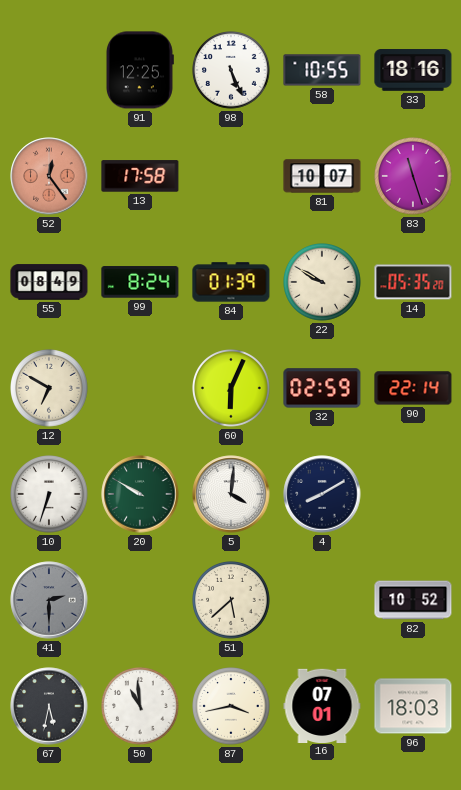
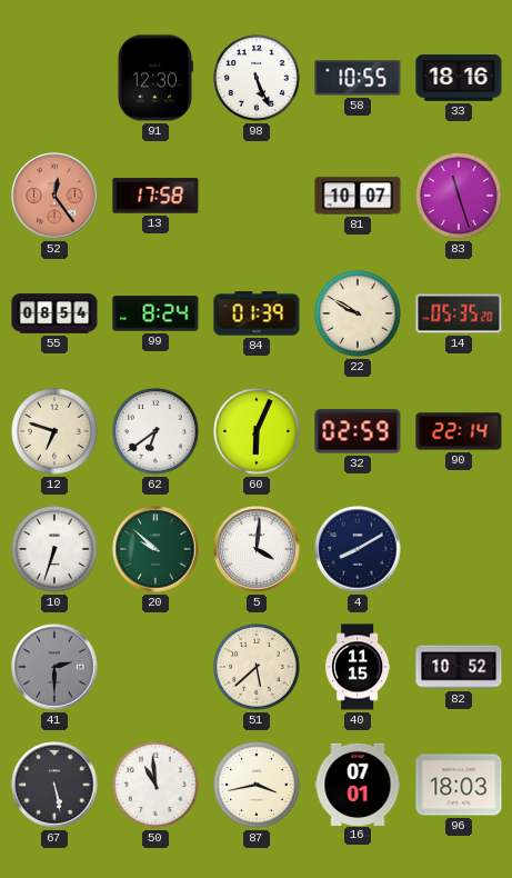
91: 12:25 -> 12:30 (154, 78)
55: 08:49 -> 08:54 (54, 313)
12: 6:50 -> 6:48 (56, 432)
62: none -> 6:39 (157, 432)
20: 9:50 -> 9:52 (155, 549)
40: none -> 11:15 (358, 667)
67: 5:32 -> 5:28 (54, 785)
